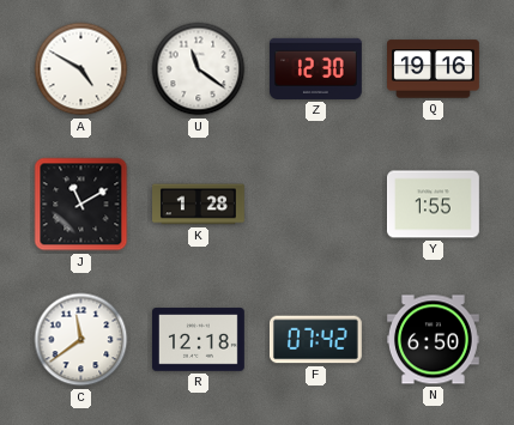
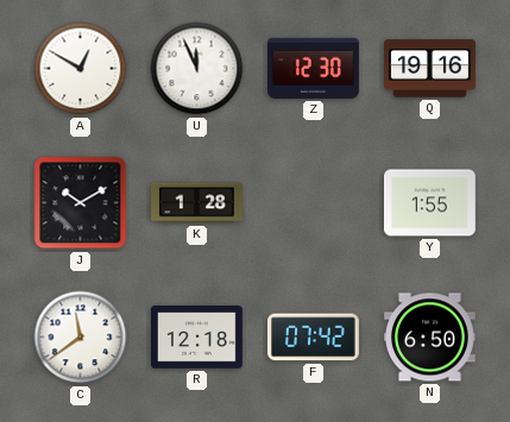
A: 4:50 -> 12:50 (81, 69)
U: 11:21 -> 11:56 (197, 69)
J: 11:10 -> 10:10 (81, 203)
